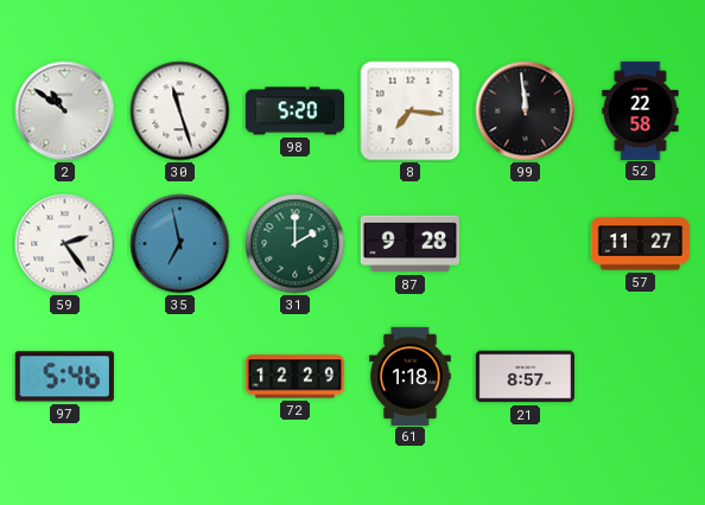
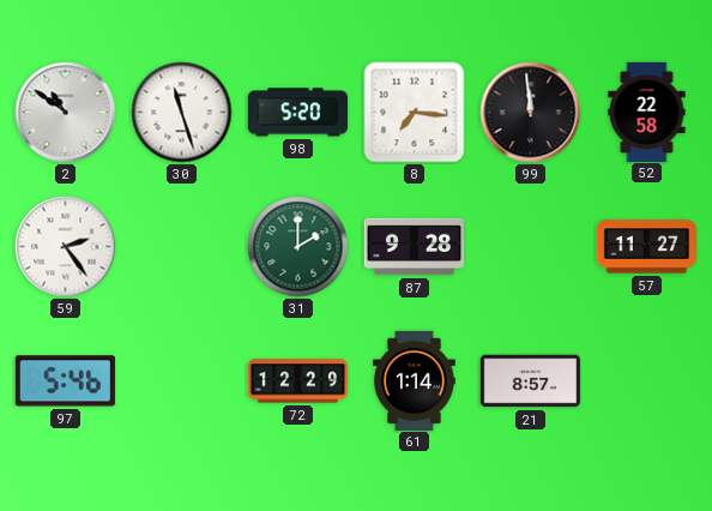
35: 6:58 -> none (180, 244)
61: 1:18 -> 1:14 (415, 380)
